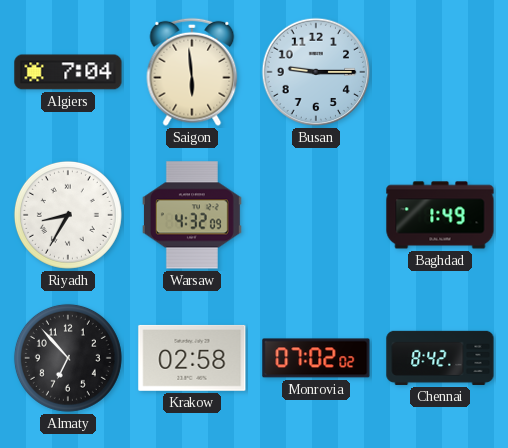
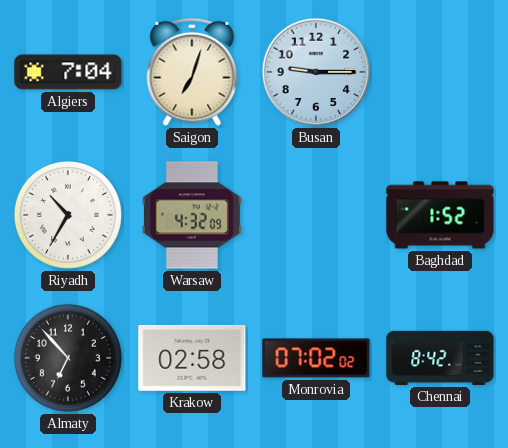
Saigon: 5:59 -> 7:03 (192, 72)
Riyadh: 8:35 -> 10:35 (68, 215)
Baghdad: 1:49 -> 1:52 (440, 215)
